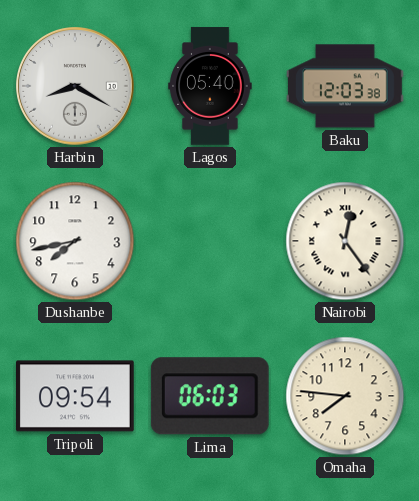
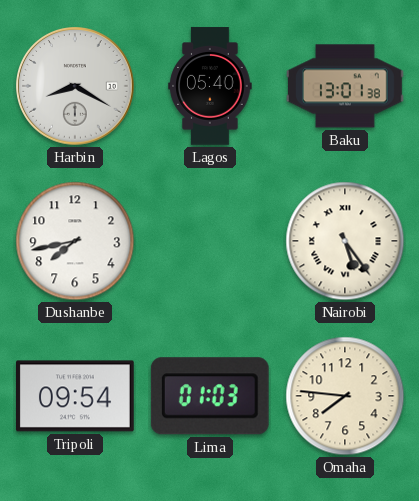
Baku: 12:03 -> 13:01 (346, 86)
Nairobi: 12:24 -> 5:24 (345, 241)
Lima: 06:03 -> 01:03 (210, 396)
